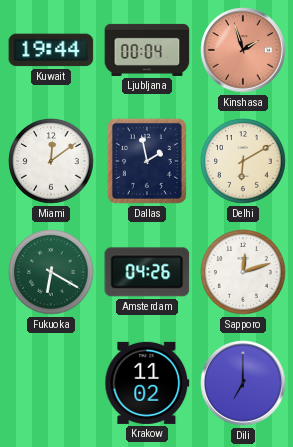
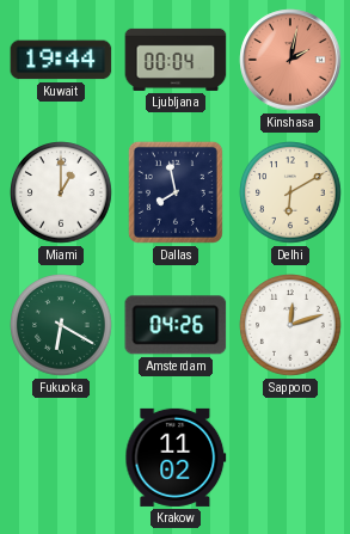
Kinshasa: 1:57 -> 2:02 (290, 60)
Miami: 12:09 -> 1:00 (61, 192)
Dallas: 1:58 -> 7:58 (176, 192)
Dili: 7:00 -> none (243, 383)
